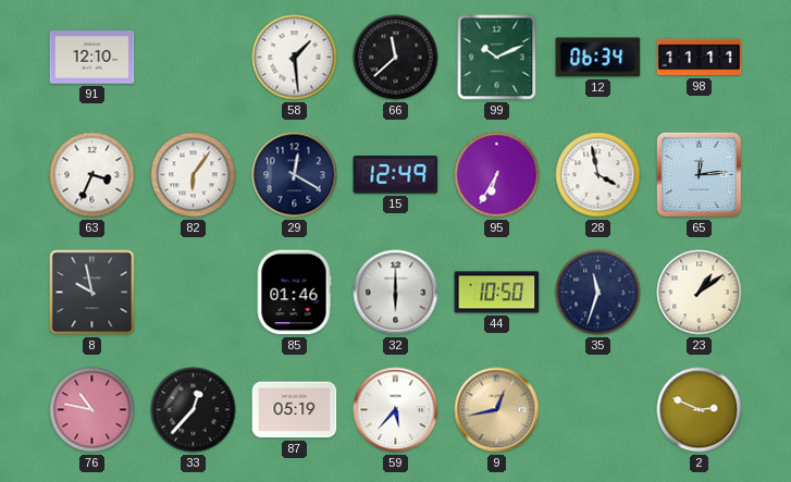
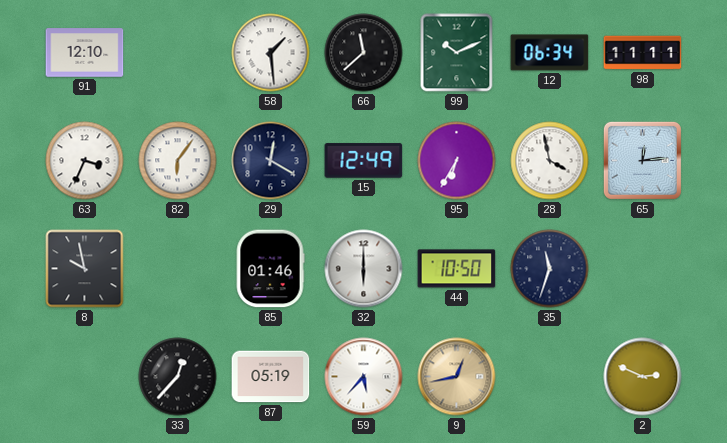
23: 1:09 -> none (700, 293)
76: 10:47 -> none (92, 410)
